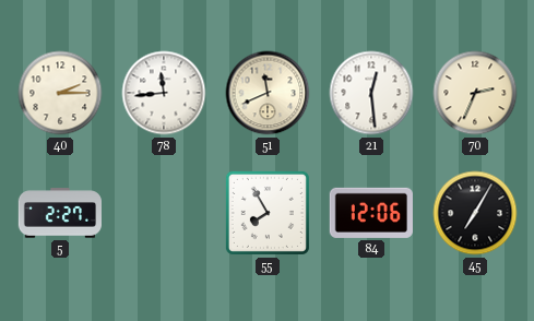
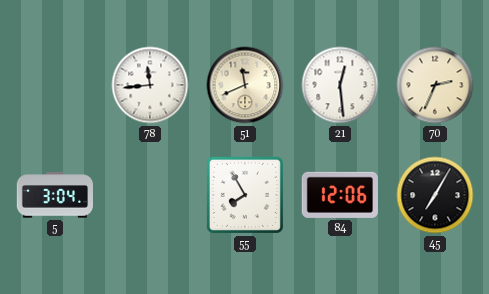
40: 2:15 -> none (60, 93)
5: 2:27 -> 3:04 (54, 195)
